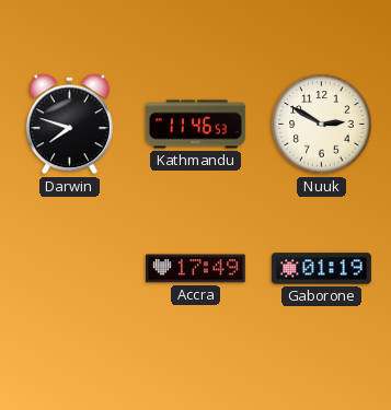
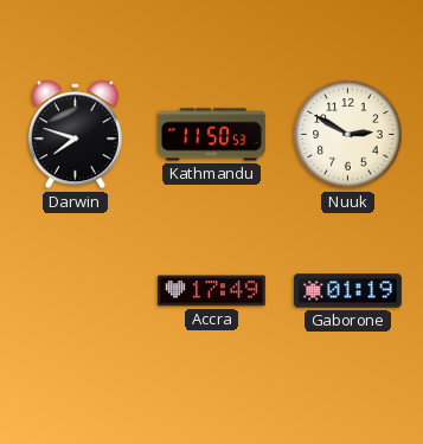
Kathmandu: 11:46 -> 11:50 (211, 135)
